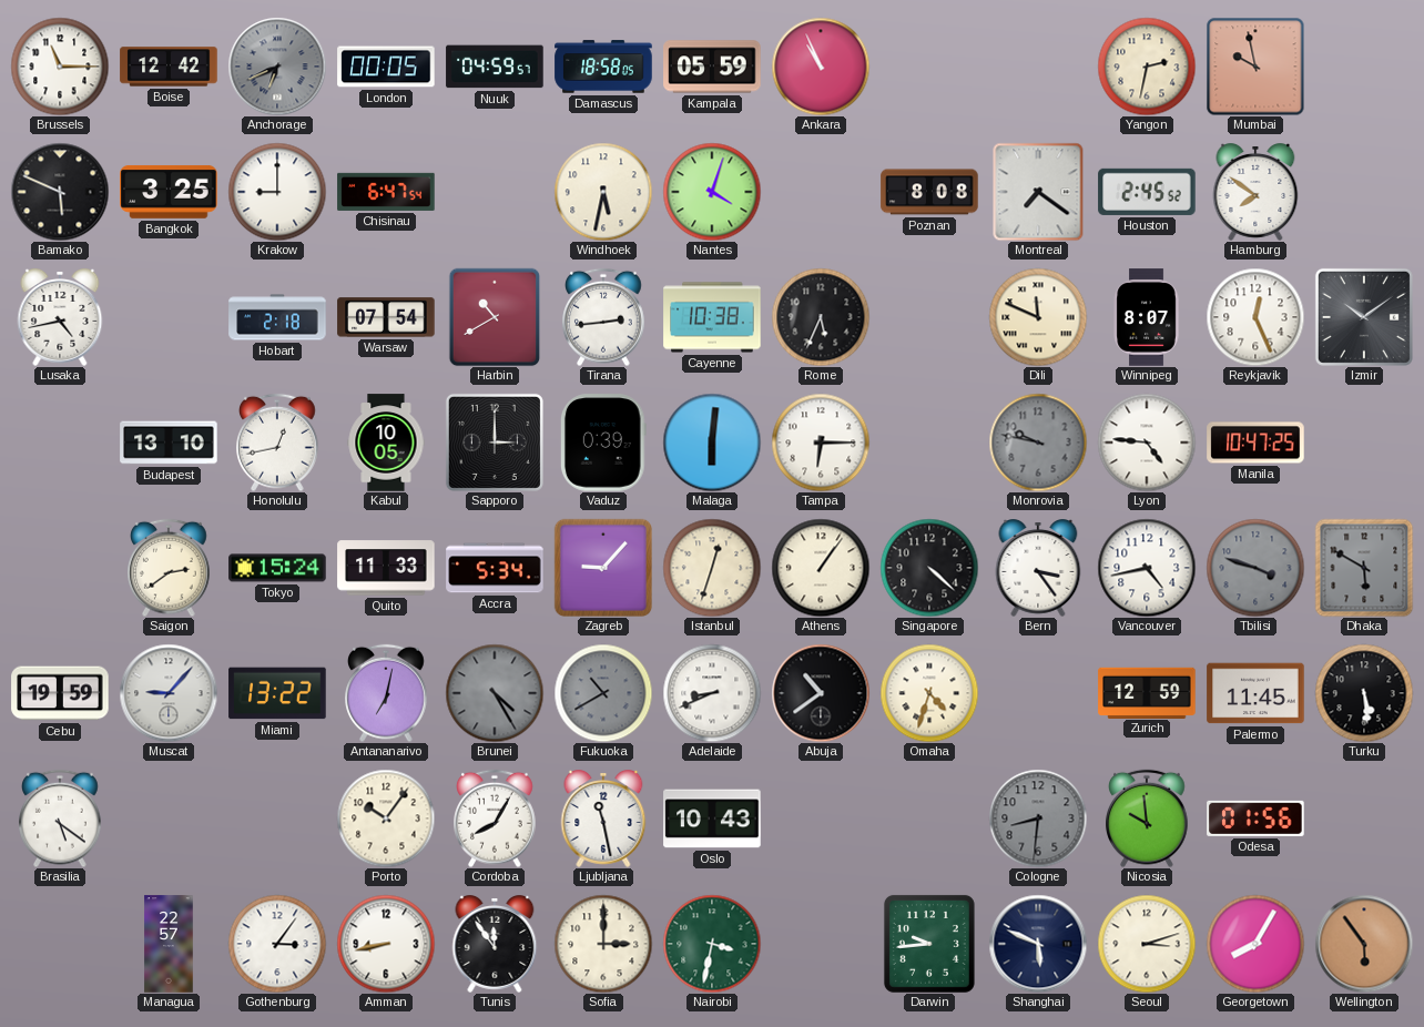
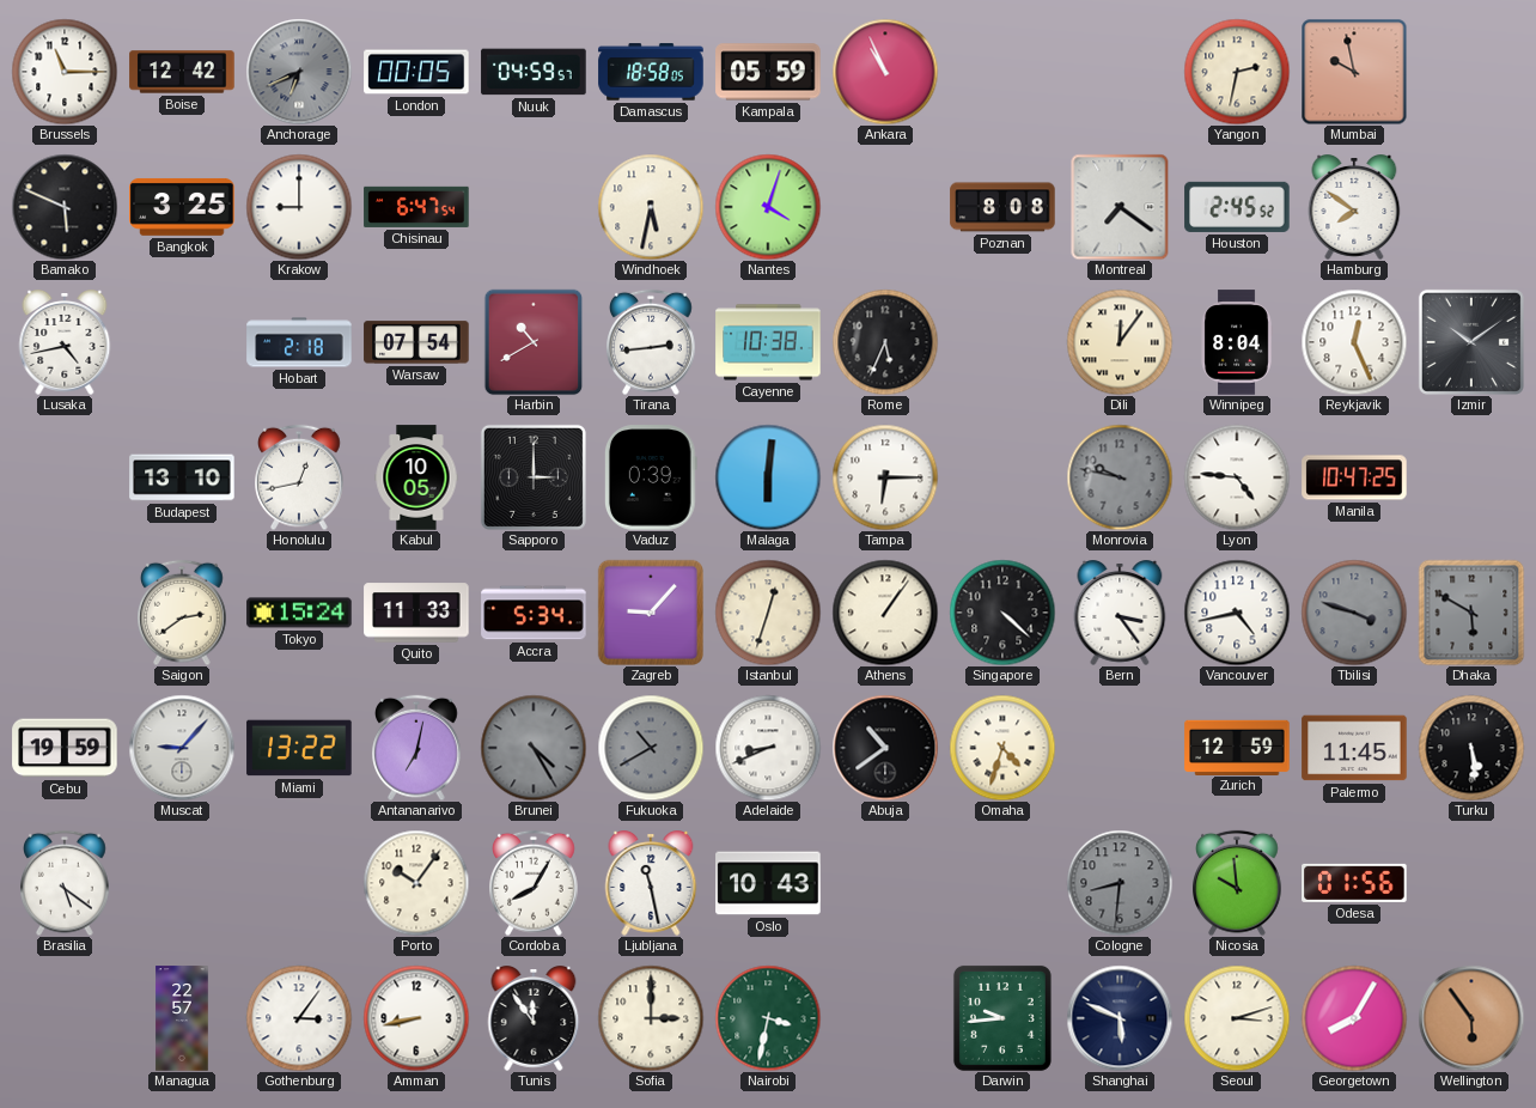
Dili: 11:49 -> 12:06 (1120, 342)
Winnipeg: 8:07 -> 8:04 (1237, 342)
